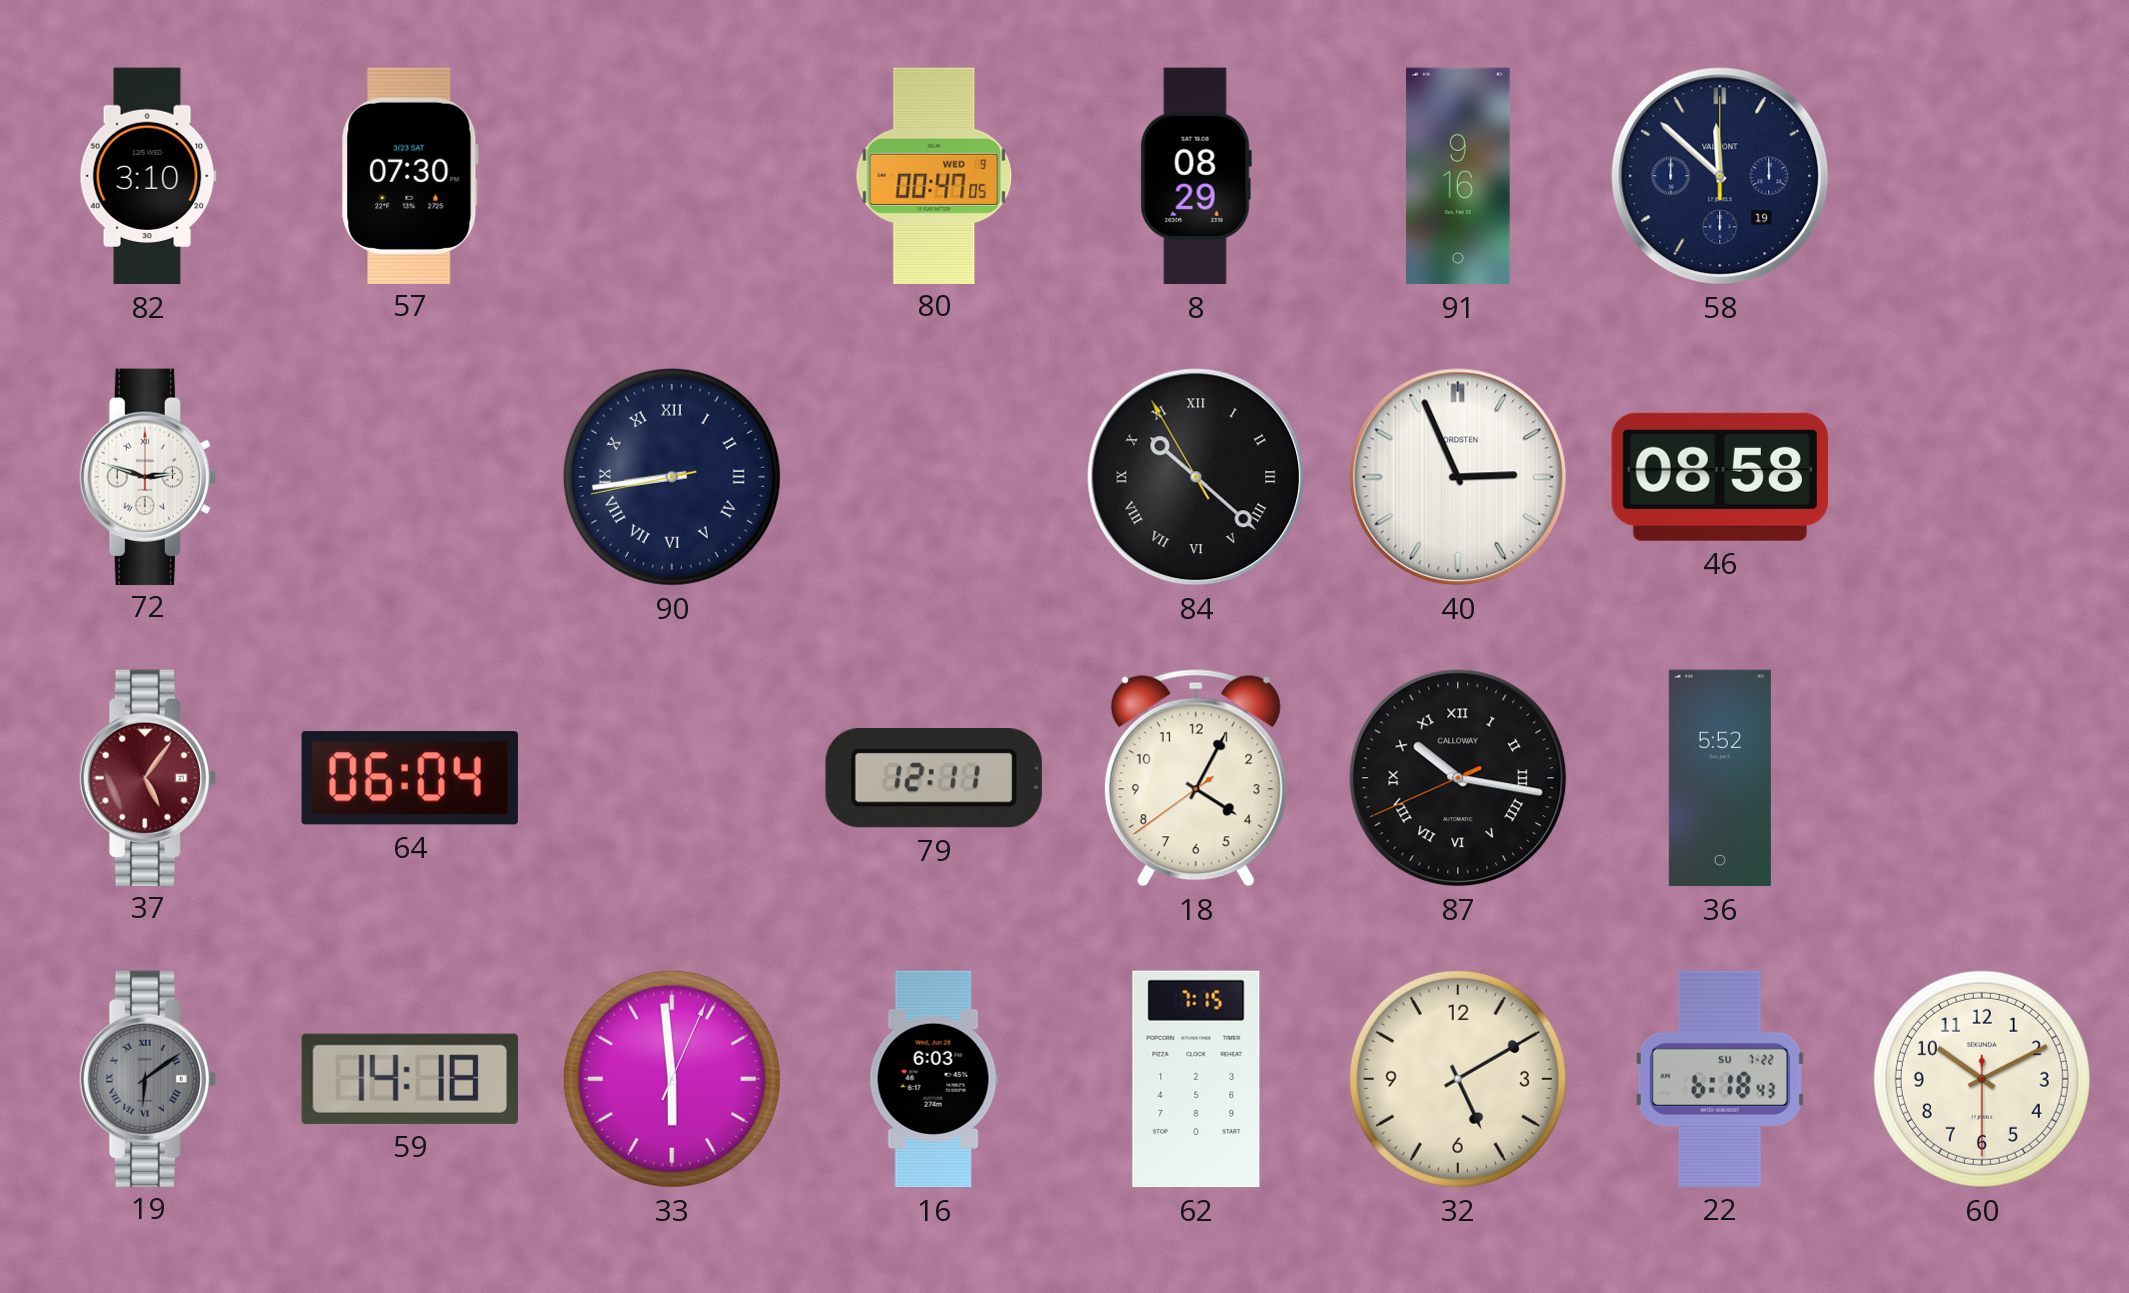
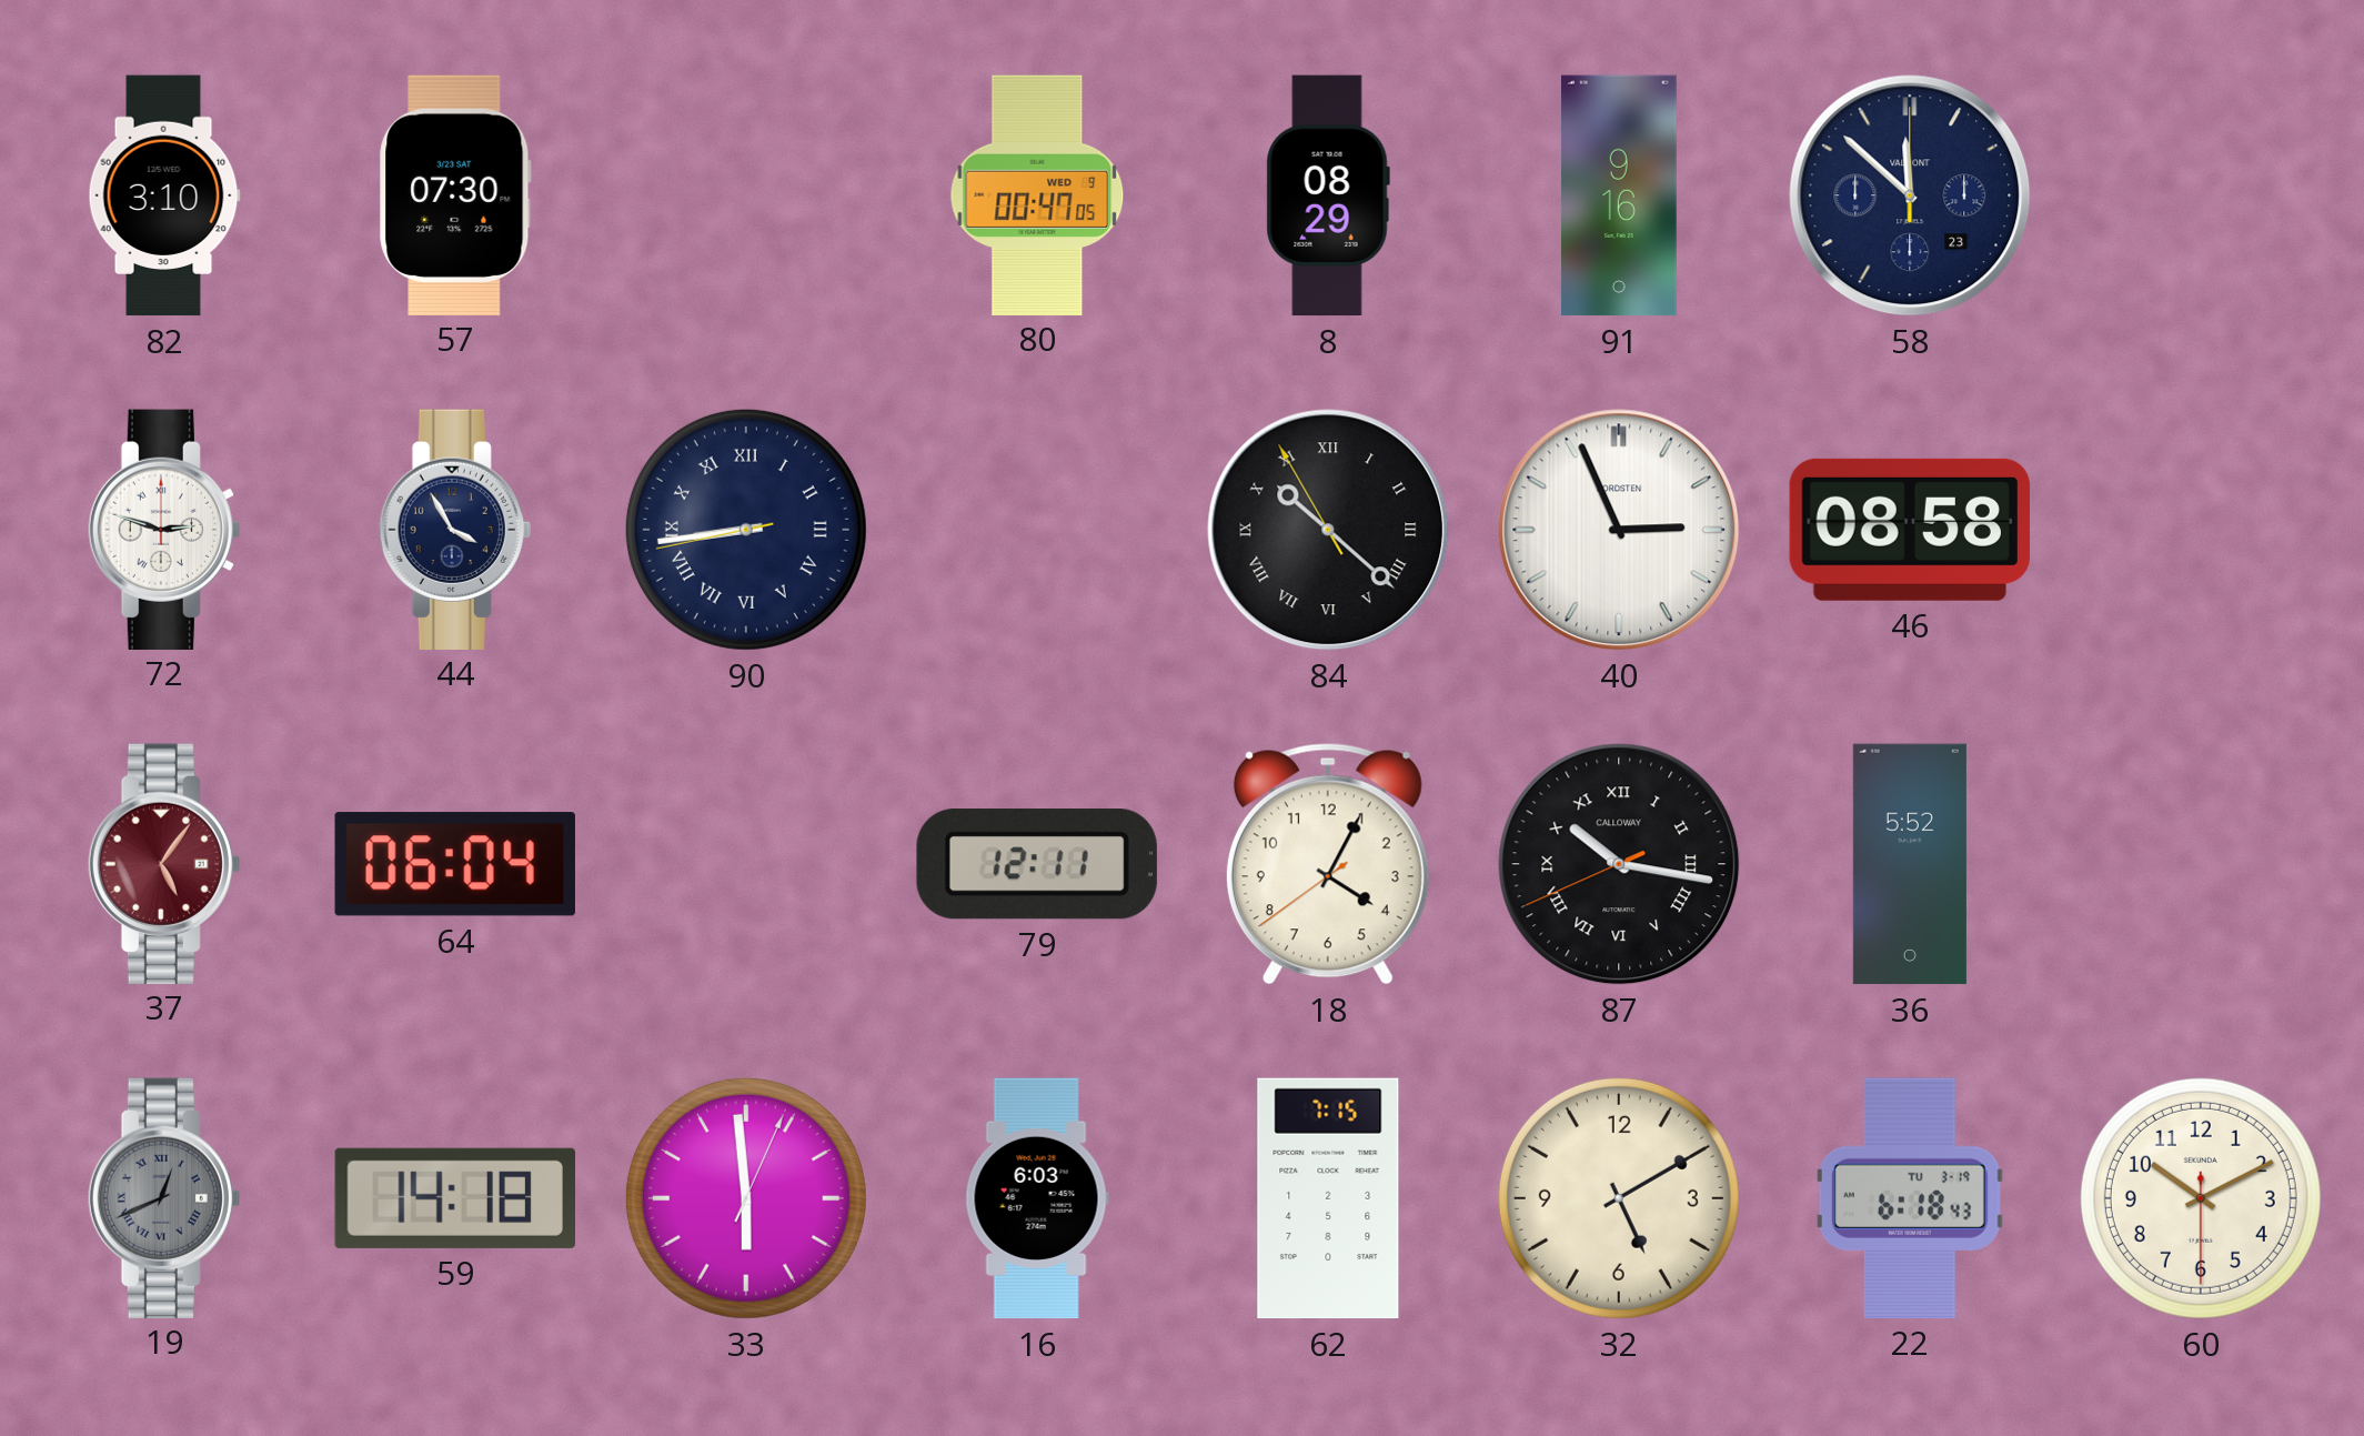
58 date: 19 -> 23 (1910, 195)
44: none -> 3:55 (455, 529)
19: 6:09 -> 12:41 (164, 1197)
22 date: SU 7-22 -> TU 3-19 (1910, 1198)
